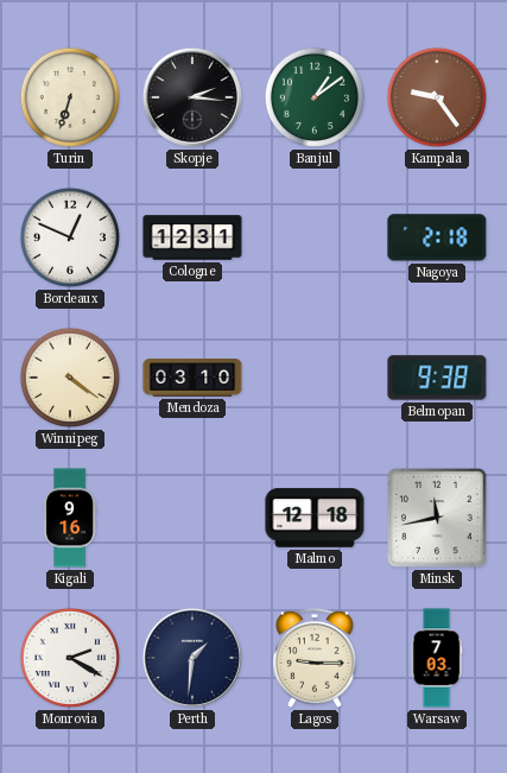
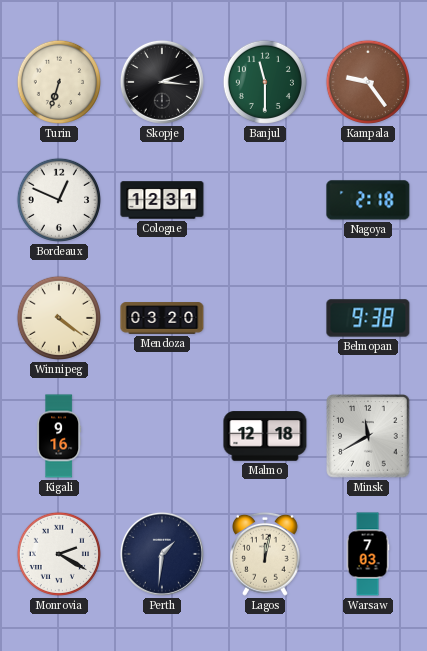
Banjul: 1:09 -> 11:30 (264, 82)
Mendoza: 03:10 -> 03:20 (162, 318)
Minsk: 11:43 -> 11:40 (368, 436)
Lagos: 9:15 -> 12:02 (266, 554)
